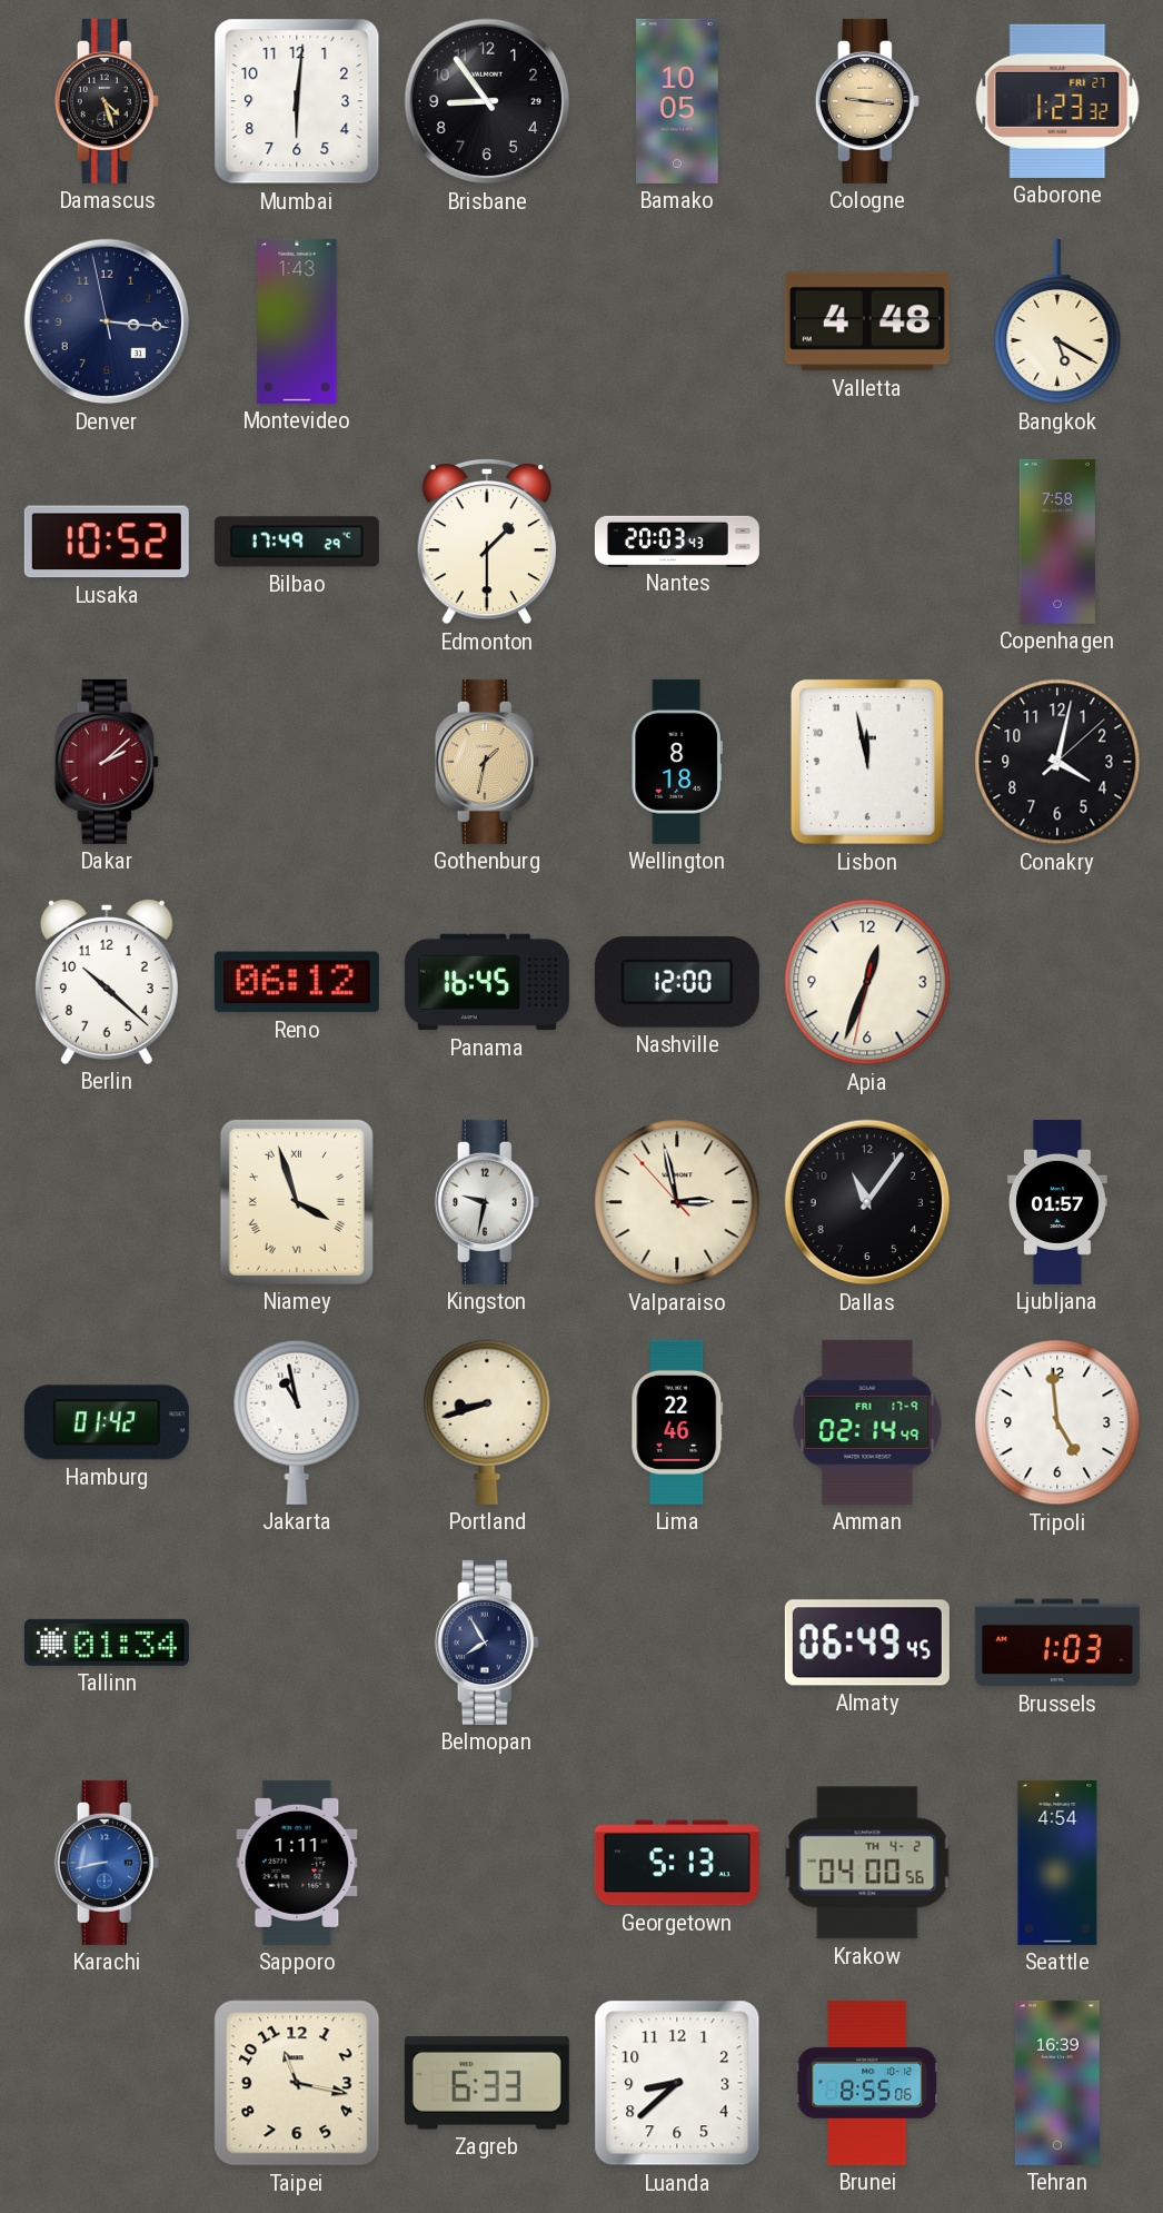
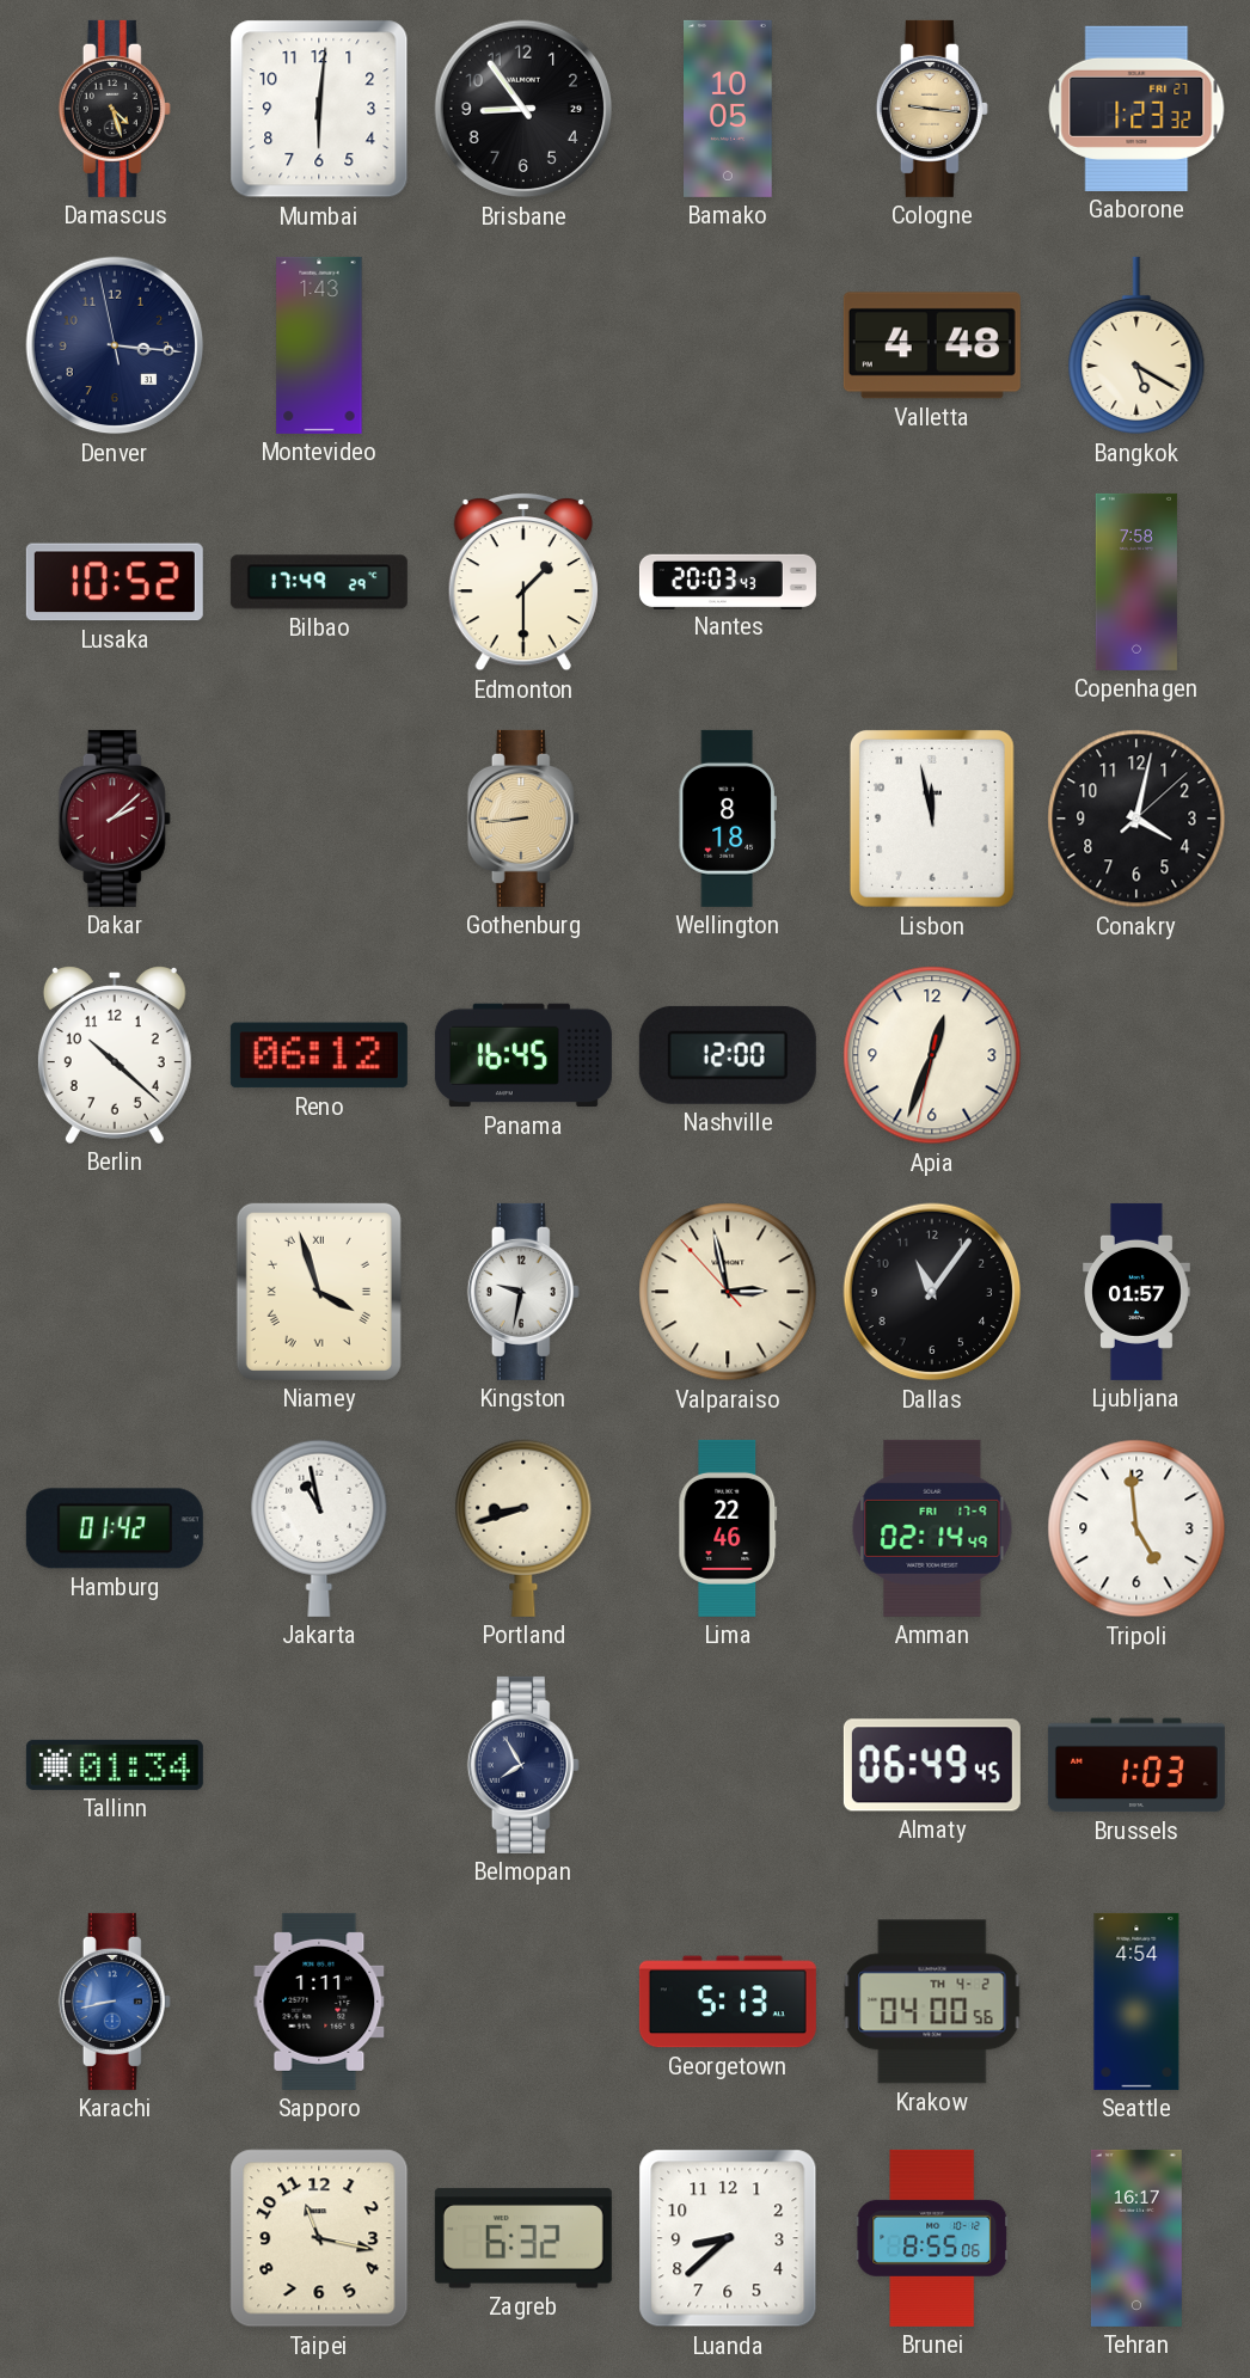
Gothenburg: 1:32 -> 8:44 (523, 819)
Zagreb: 6:33 -> 6:32 (523, 2238)
Tehran: 16:39 -> 16:17 (1136, 2238)
